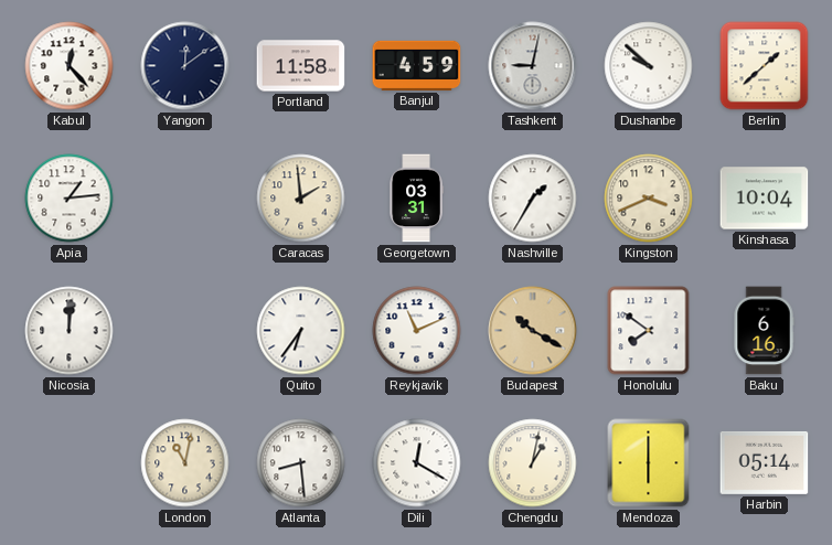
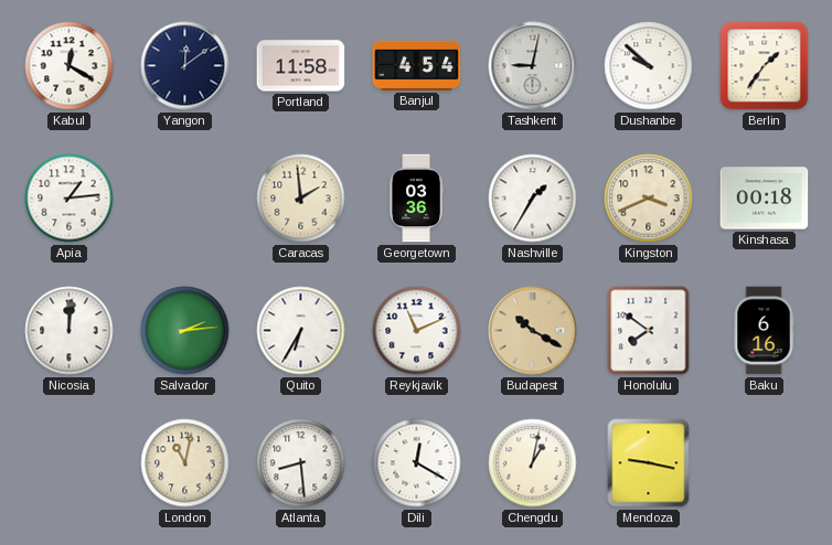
Kabul: 12:23 -> 12:20 (70, 66)
Banjul: 4:59 -> 4:54 (417, 65)
Berlin: 1:38 -> 1:36 (765, 66)
Georgetown: 03:31 -> 03:36 (416, 199)
Kinshasa: 10:04 -> 00:18 (765, 199)
Salvador: none -> 2:14 (185, 331)
Quito: 6:36 -> 6:35 (301, 331)
Mendoza: 6:00 -> 9:17 (649, 463)
Harbin: 05:14 -> none (765, 462)
